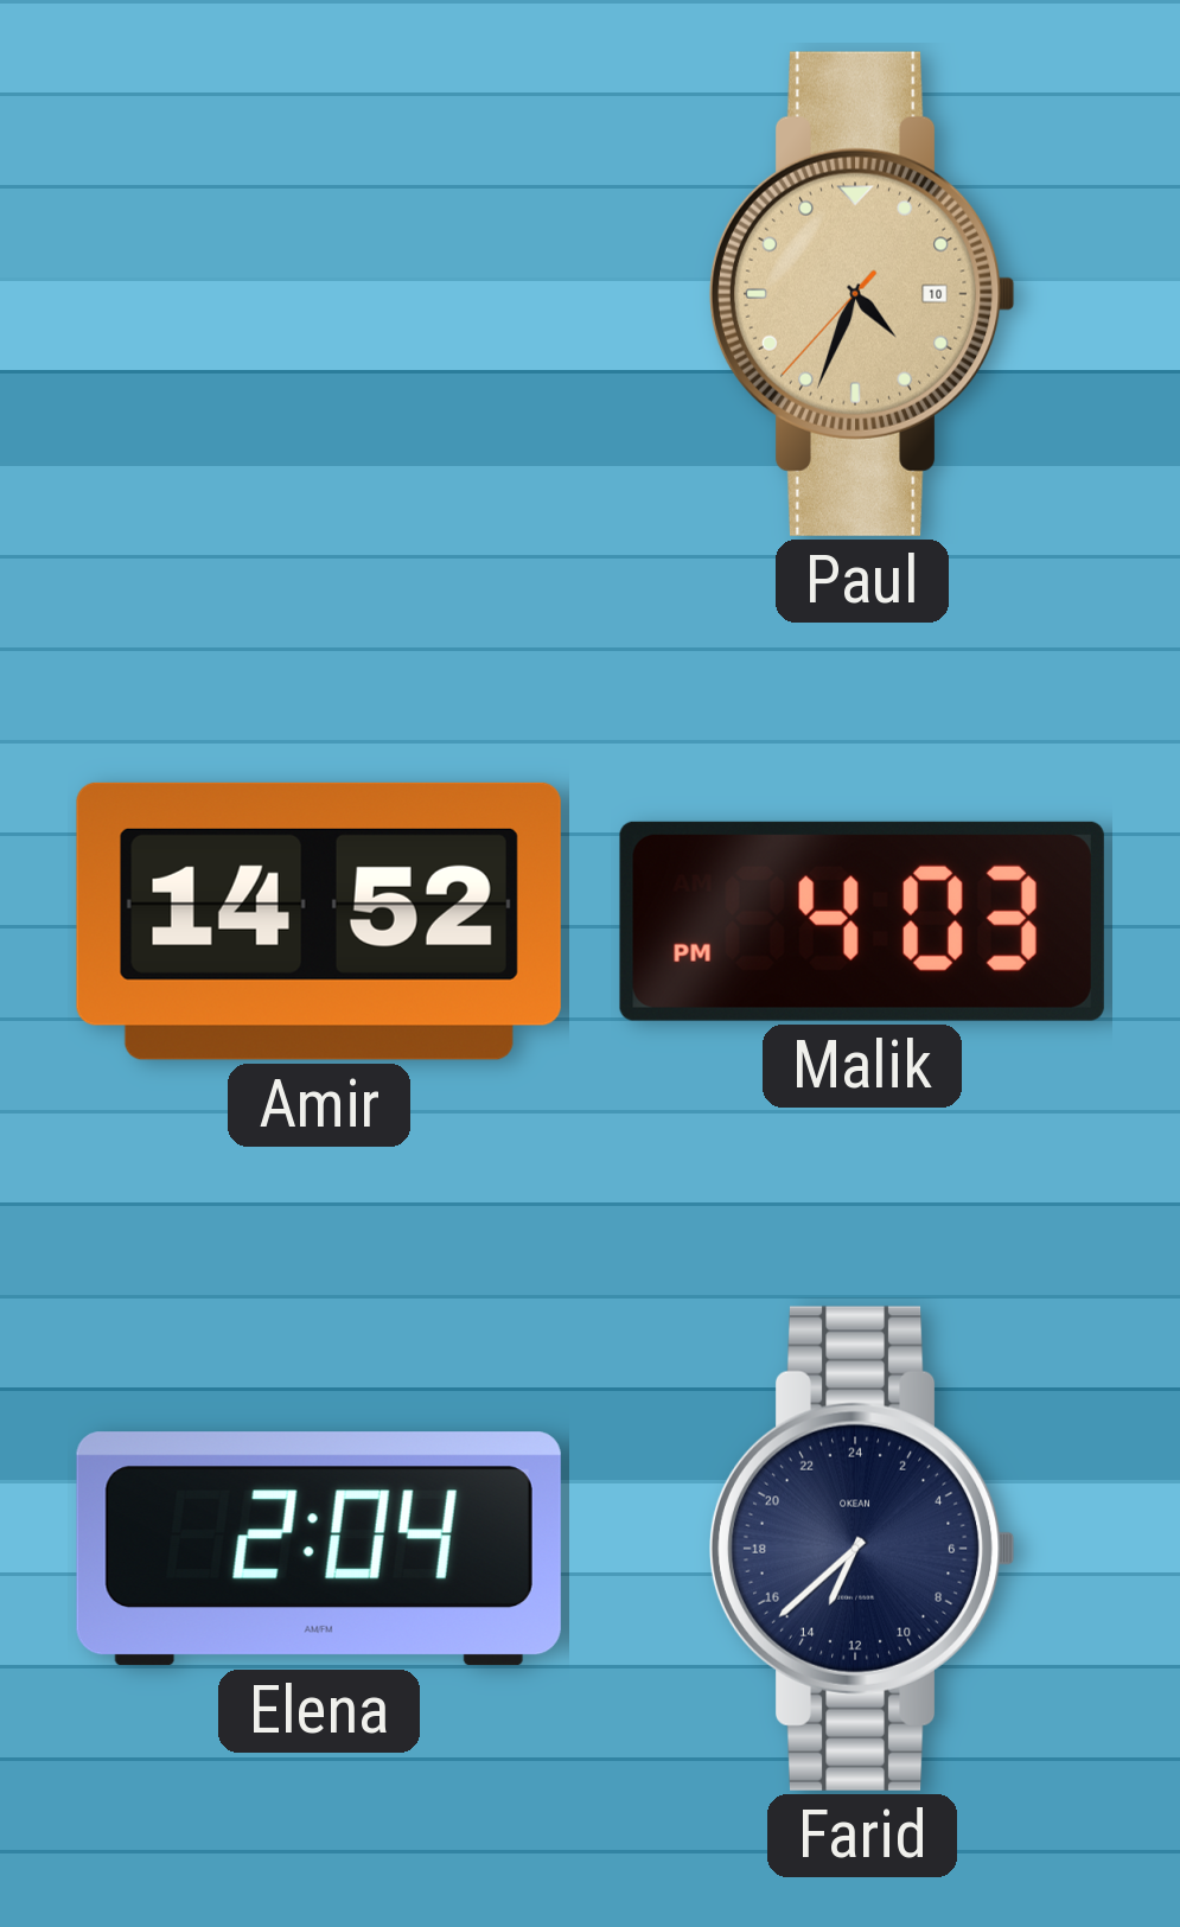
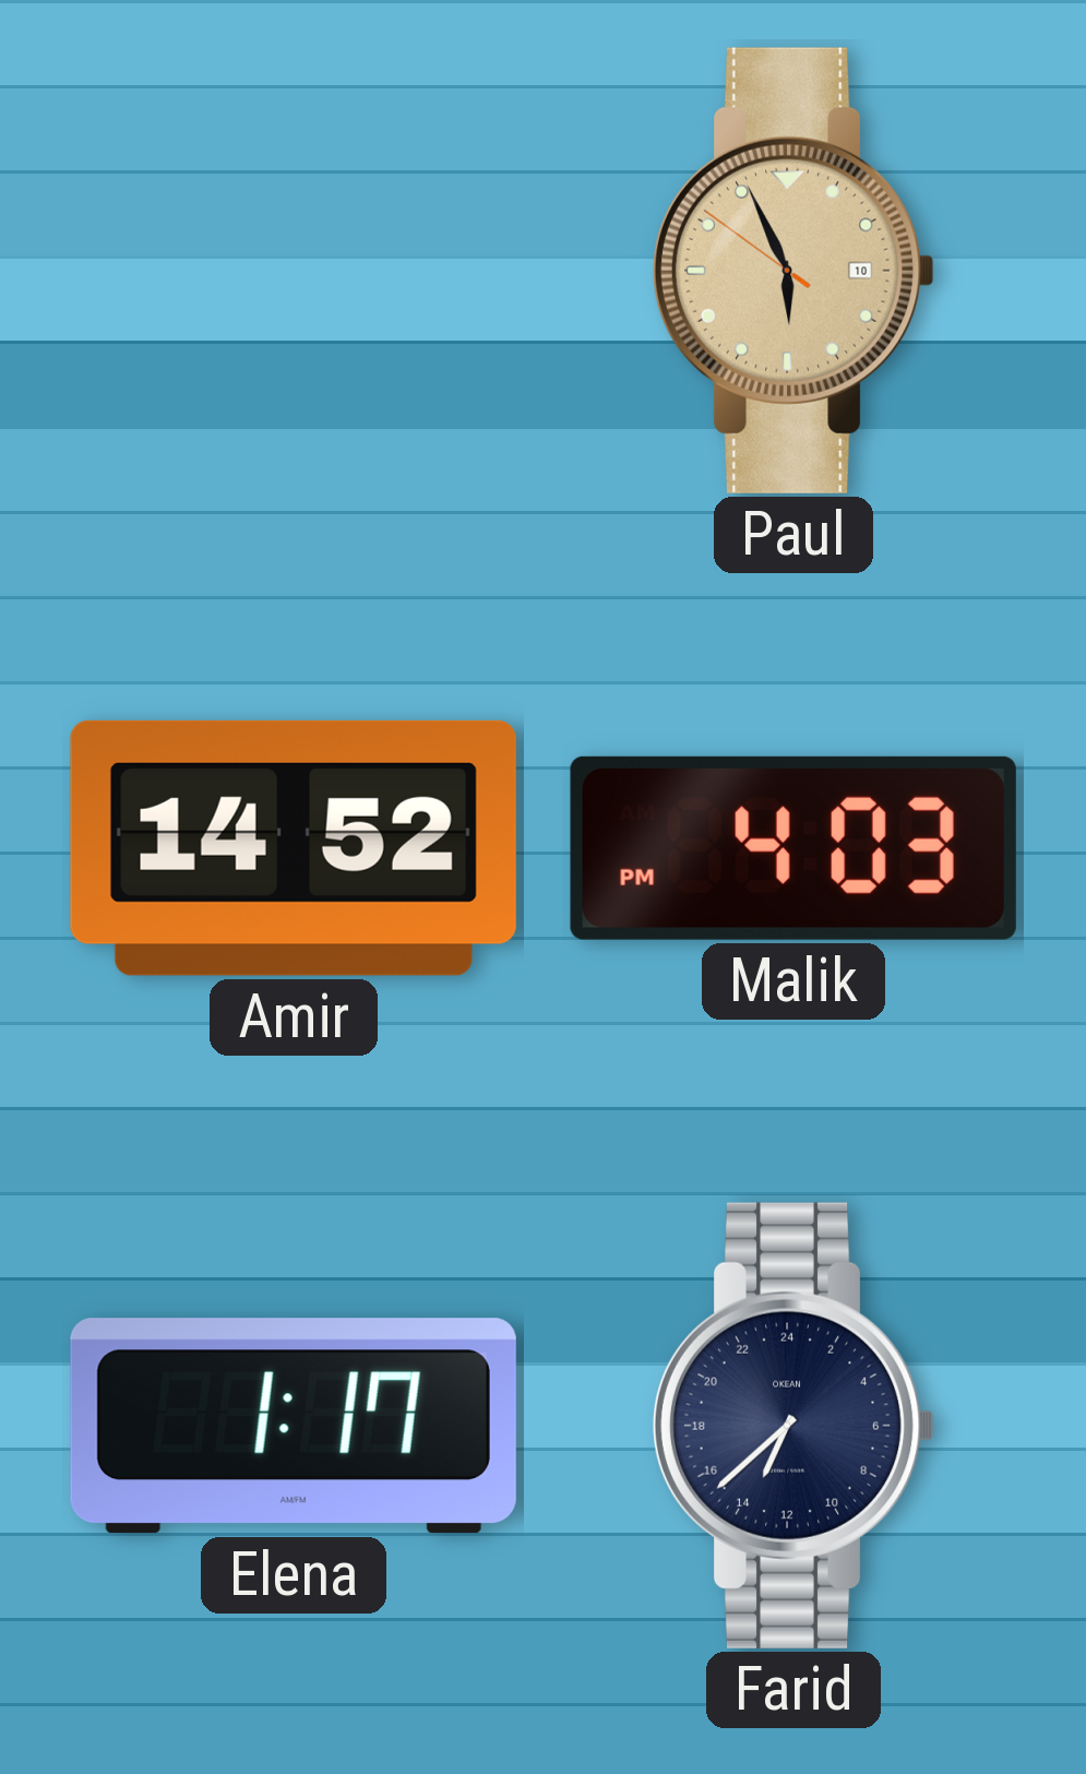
Paul: 4:33 -> 5:55 (793, 271)
Elena: 2:04 -> 1:17 (294, 1426)
